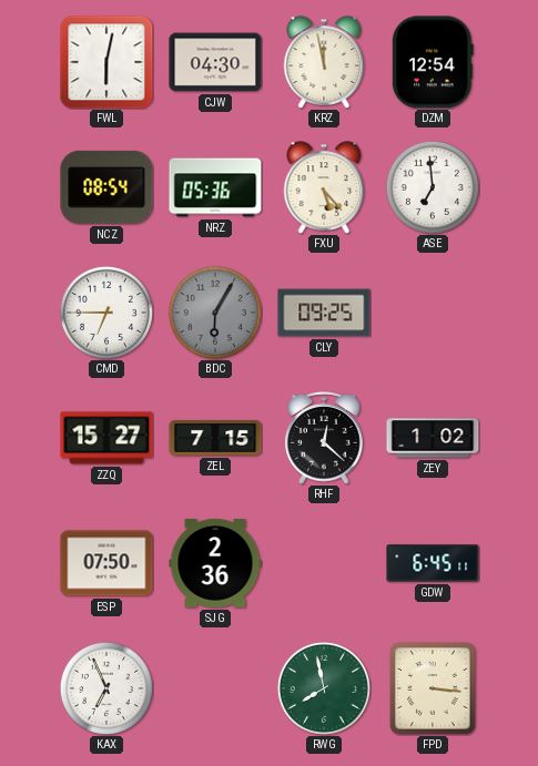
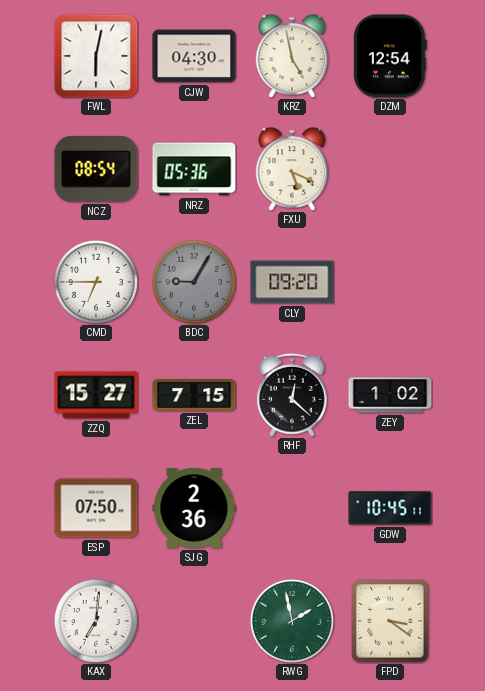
KRZ: 11:58 -> 4:58 (292, 56)
FXU: 5:23 -> 5:19 (292, 169)
ASE: 6:59 -> none (433, 187)
BDC: 6:05 -> 9:05 (194, 282)
CLY: 09:25 -> 09:20 (292, 282)
GDW: 6:45 -> 10:45 (390, 508)
KAX: 6:56 -> 7:01 (96, 621)
RWG: 7:58 -> 1:58 (292, 621)
FPD: 3:16 -> 3:21 (390, 621)
